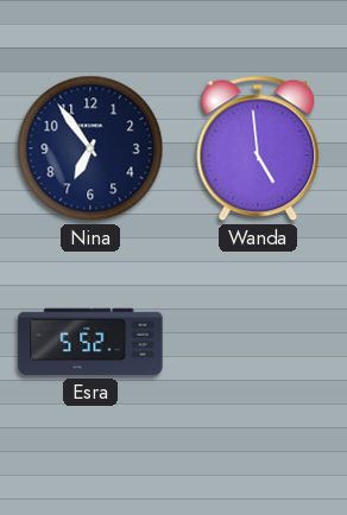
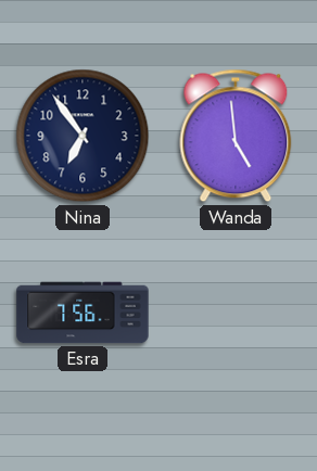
Esra: 5:52 -> 7:56 (83, 313)
